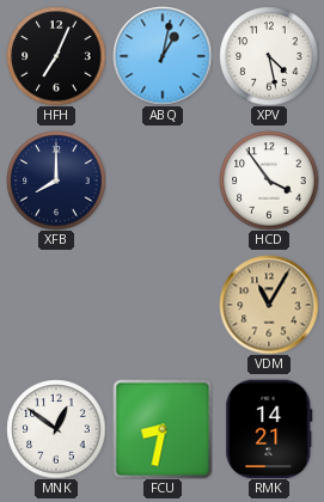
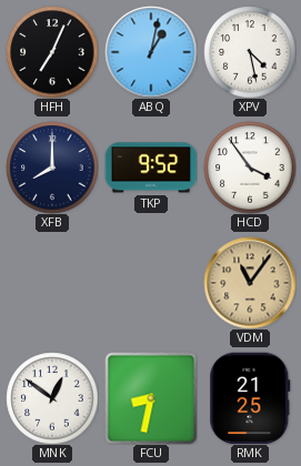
TKP: none -> 9:52 (151, 168)
VDM: 11:05 -> 11:06 (250, 283)
RMK: 14:21 -> 21:25 (250, 398)
